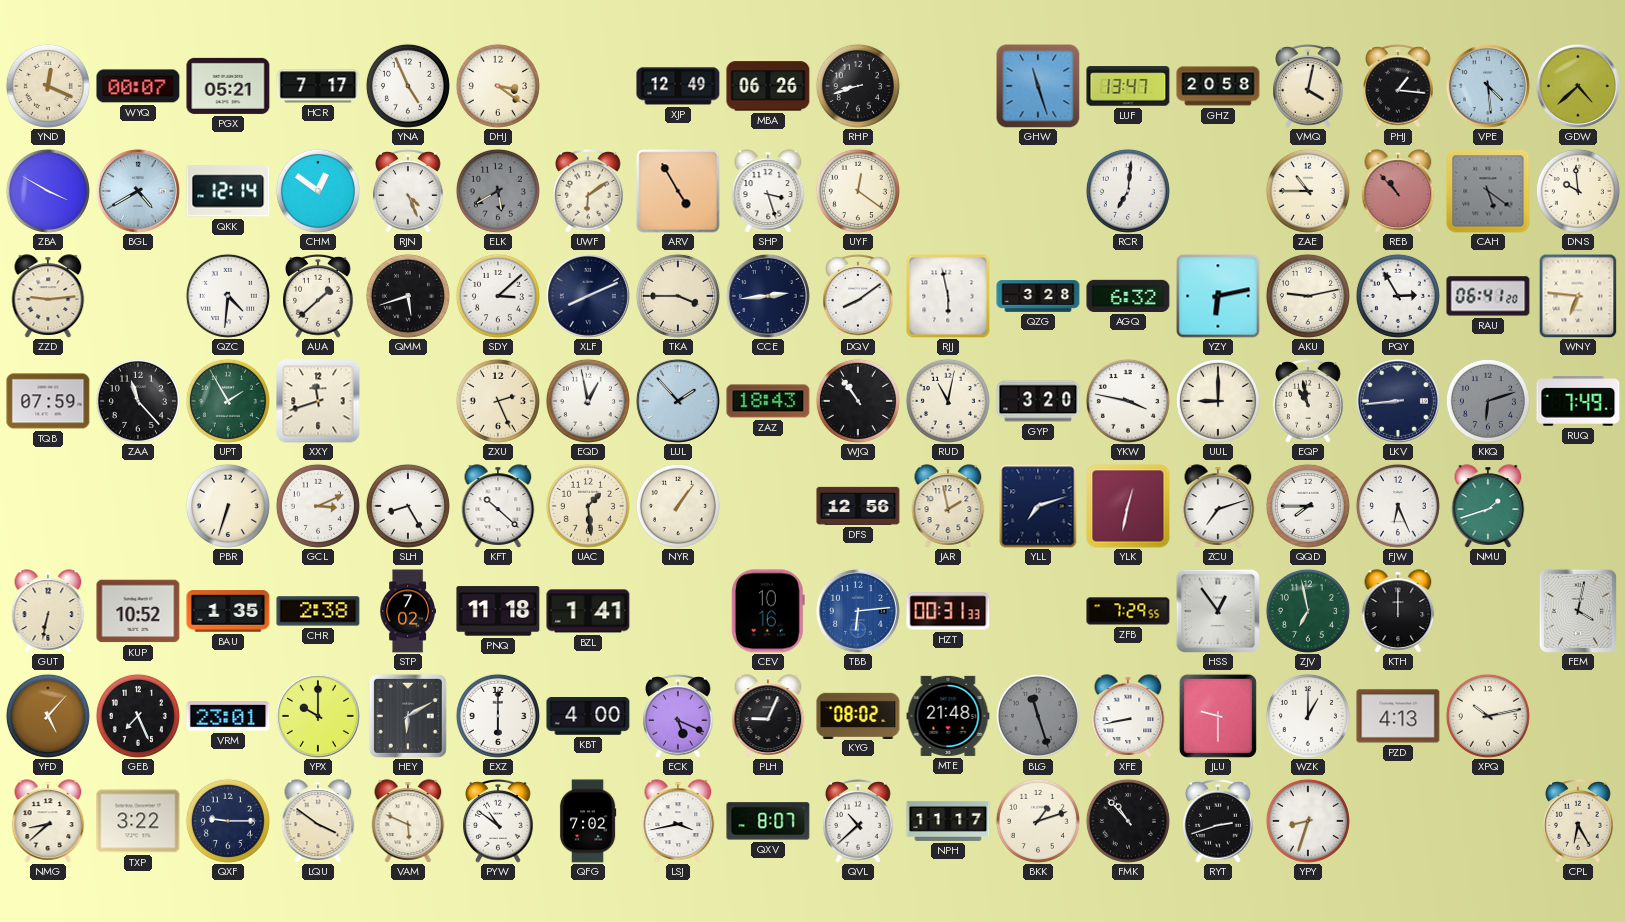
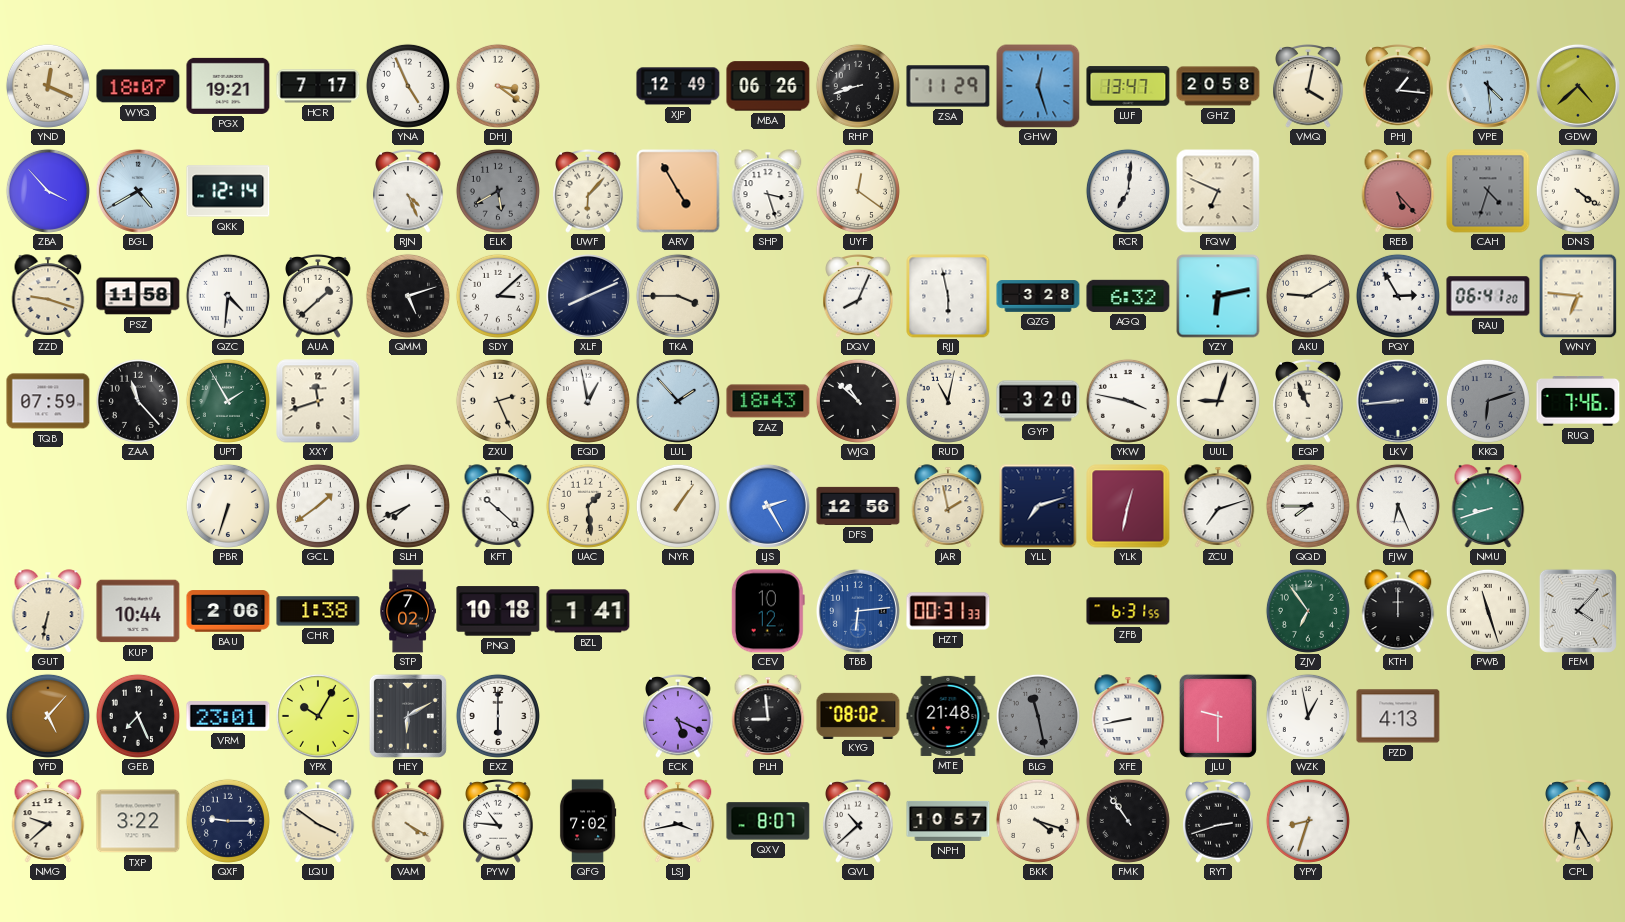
WYQ: 00:07 -> 18:07 (138, 86)
PGX: 05:21 -> 19:21 (228, 86)
ZSA: none -> 11:29 (948, 86)
GHW: 11:27 -> 12:27 (1038, 86)
ZBA: 3:50 -> 3:53 (48, 191)
CHM: 12:51 -> none (318, 191)
UWF: 6:09 -> 6:07 (588, 192)
FQW: none -> 6:49 (1218, 191)
ZAE: 10:45 -> none (1308, 191)
REB: 10:53 -> 5:23 (1398, 191)
CAH: 5:21 -> 4:33 (1488, 191)
DNS: 9:59 -> 4:21 (1578, 191)
ZZD: 9:14 -> 9:18 (48, 296)
PSZ: none -> 11:58 (138, 296)
QMM: 5:42 -> 5:12 (408, 296)
CCE: 2:44 -> none (768, 296)
DQV: 8:09 -> 8:04 (858, 297)
AKU: 9:13 -> 9:10 (1308, 296)
WJQ: 10:54 -> 10:52 (858, 401)
UUL: 9:00 -> 9:03 (1218, 401)
EQP: 10:58 -> 10:56 (1308, 402)
RUQ: 7:49 -> 7:46 (1578, 401)
GCL: 3:11 -> 1:39 (318, 506)
SLH: 8:25 -> 7:41 (408, 506)
LJS: none -> 2:25 (768, 506)
NMU: 1:42 -> 8:42 (1488, 506)
KUP: 10:52 -> 10:44 (138, 611)
BAU: 1:35 -> 2:06 (228, 611)
CHR: 2:38 -> 1:38 (318, 611)
PNQ: 11:18 -> 10:18 (498, 611)
CEV: 10:16 -> 10:12 (768, 611)
ZFB: 7:29 -> 6:31 (1128, 611)
HSS: 12:54 -> none (1217, 610)
ZJV: 6:58 -> 6:54 (1308, 611)
PWB: none -> 11:27 (1488, 611)
FEM: 4:02 -> 4:07 (1578, 611)
YPX: 10:00 -> 10:05 (318, 716)
KBT: 4:00 -> none (588, 717)
PLH: 9:04 -> 8:59 (768, 716)
BLG: 11:27 -> 11:28 (1038, 716)
WZK: 1:00 -> 12:58 (1308, 716)
XPQ: 10:13 -> none (1488, 716)
NMG: 8:38 -> 9:38 (48, 821)
VAM: 5:49 -> 4:20 (408, 821)
PYW: 10:51 -> 10:46 (498, 822)
NPH: 11:17 -> 10:57 (948, 821)
BKK: 1:12 -> 4:18 (1038, 821)
FMK: 10:53 -> 10:54 (1128, 821)
